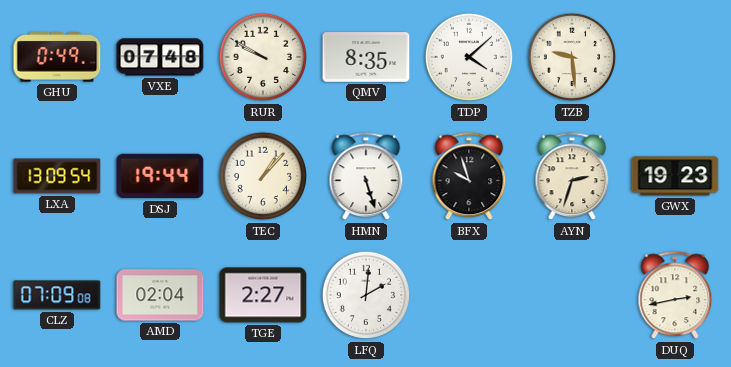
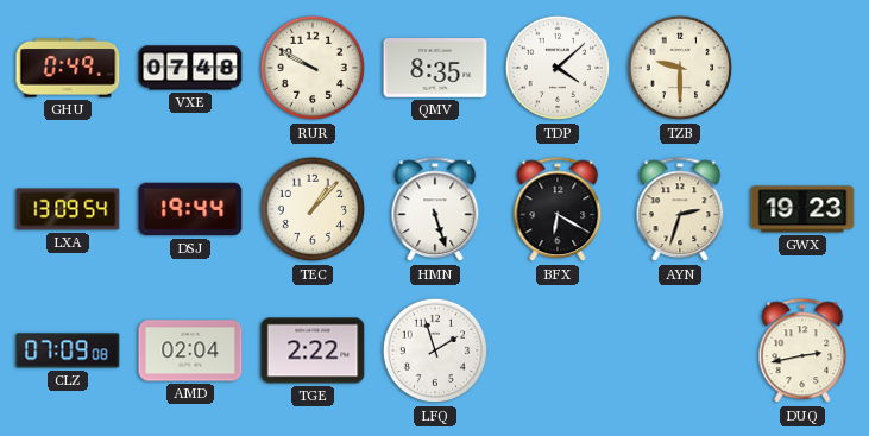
TZB: 9:29 -> 9:30 (680, 68)
BFX: 9:57 -> 6:20 (558, 210)
TGE: 2:27 -> 2:22 (313, 350)
LFQ: 2:01 -> 1:57 (435, 350)
